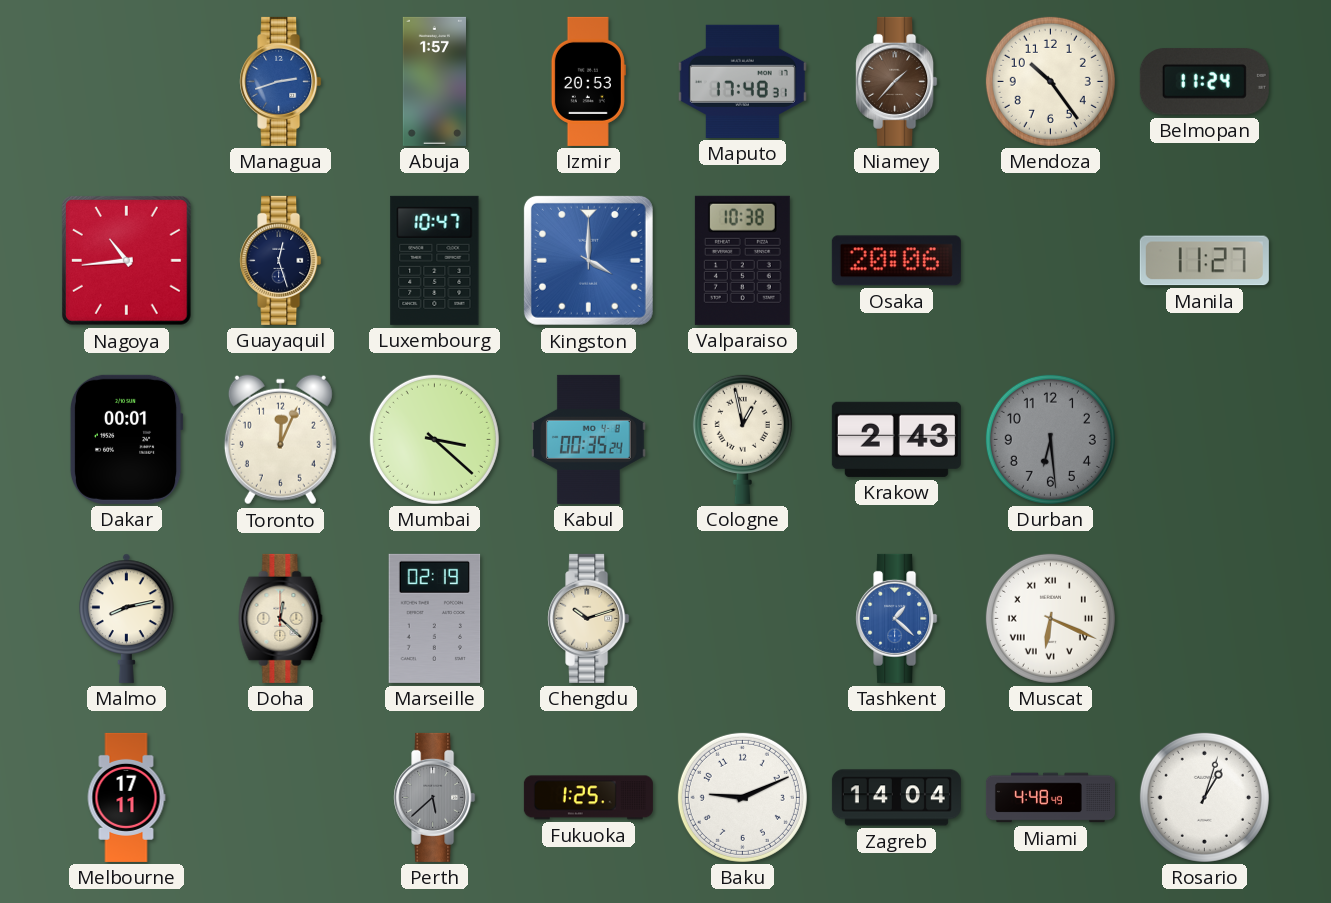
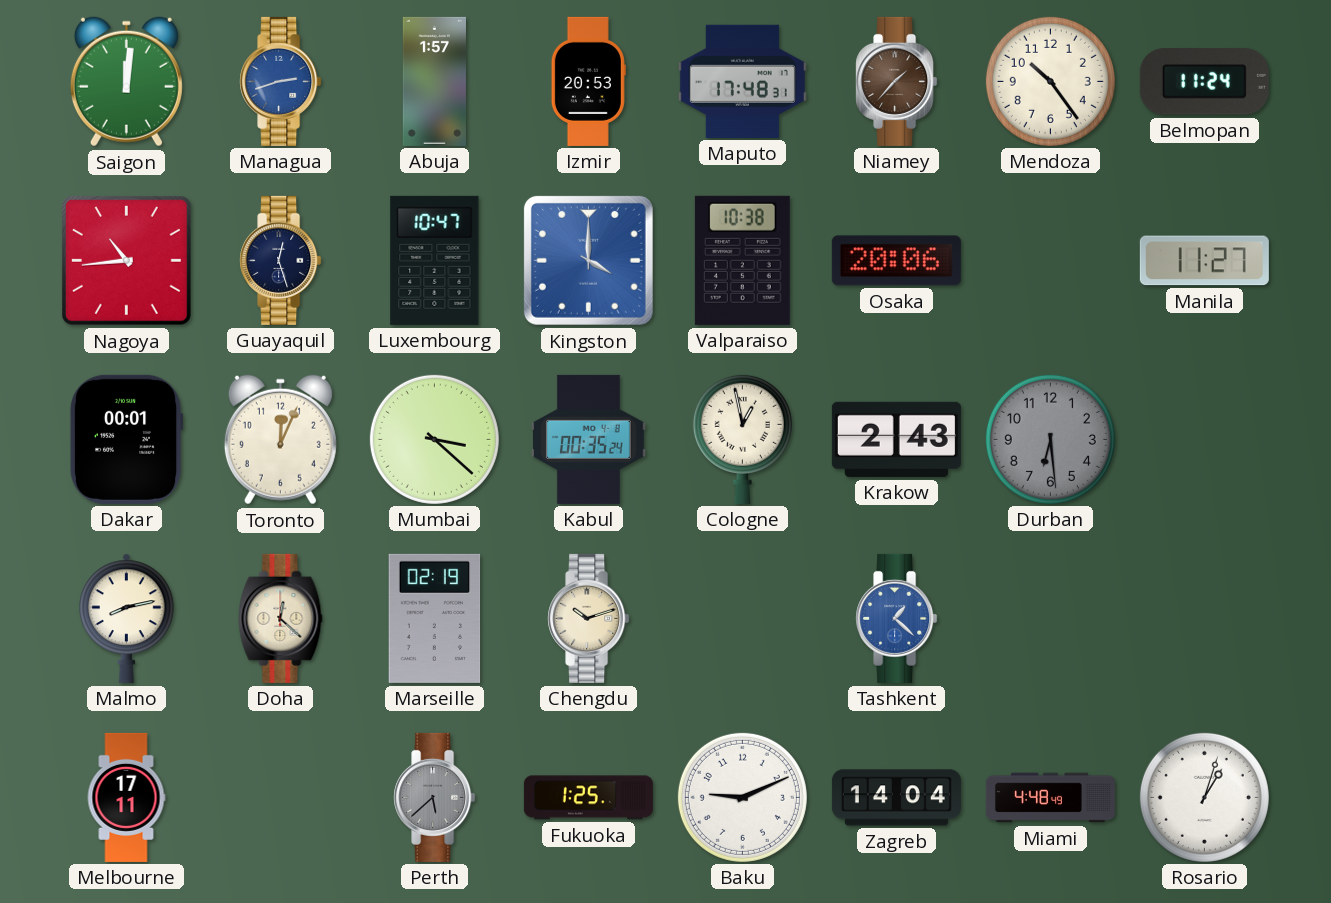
Saigon: none -> 12:01 (126, 82)
Muscat: 6:19 -> none (1050, 618)
